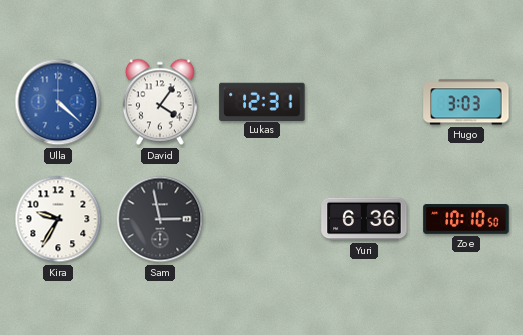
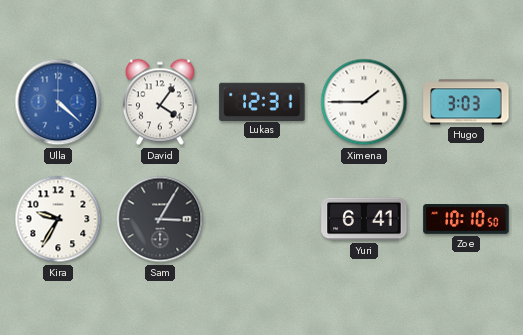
Ximena: none -> 1:45 (364, 102)
Sam: 2:58 -> 3:05 (160, 219)
Yuri: 6:36 -> 6:41 (364, 219)
